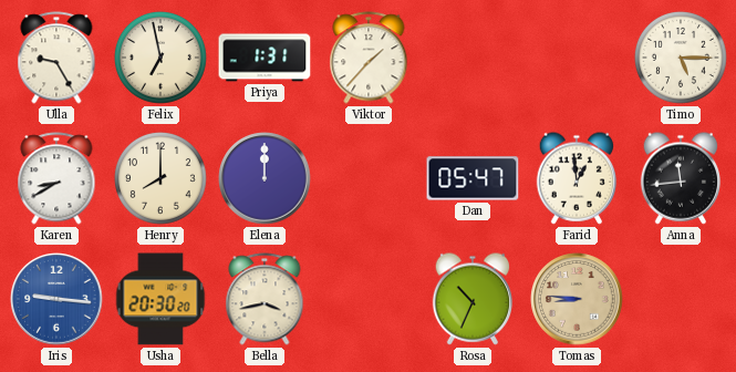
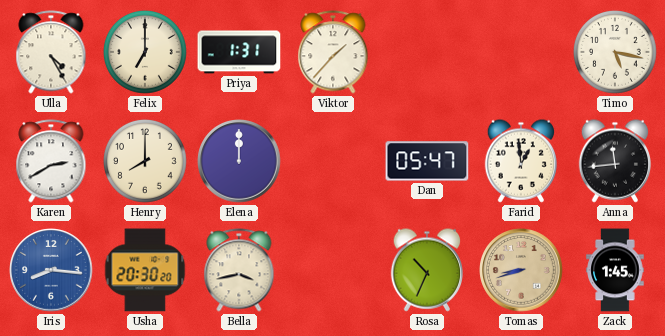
Ulla: 9:25 -> 4:25 (51, 52)
Felix: 6:58 -> 7:00 (145, 52)
Timo: 5:15 -> 5:17 (615, 52)
Karen: 8:40 -> 2:40 (51, 161)
Iris: 9:16 -> 8:16 (51, 270)
Tomas: 8:46 -> 8:42 (521, 270)
Zack: none -> 1:45 (615, 270)
